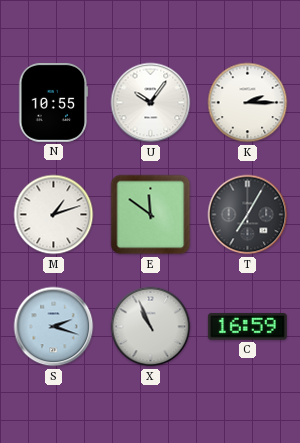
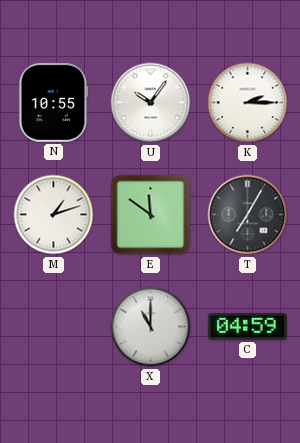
S: 2:18 -> none (54, 327)
X: 10:56 -> 11:00 (151, 327)
C: 16:59 -> 04:59 (247, 327)
